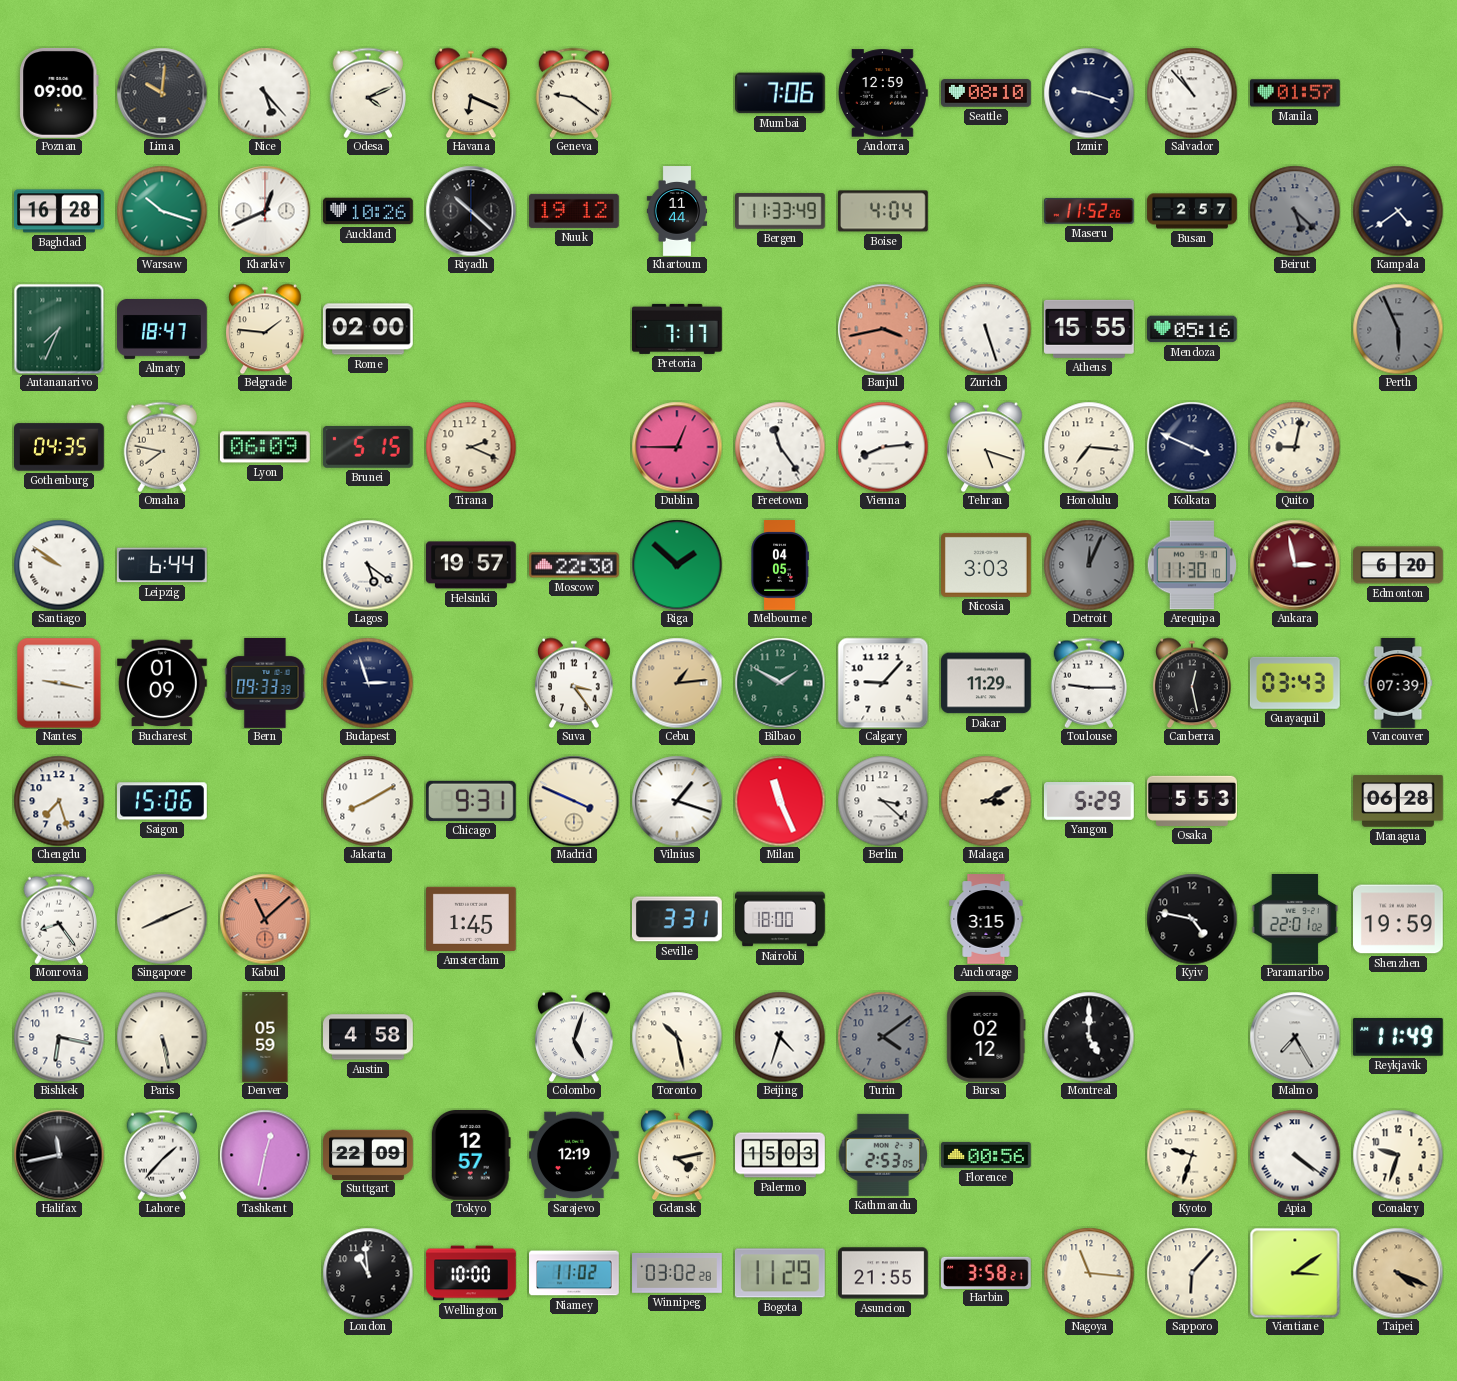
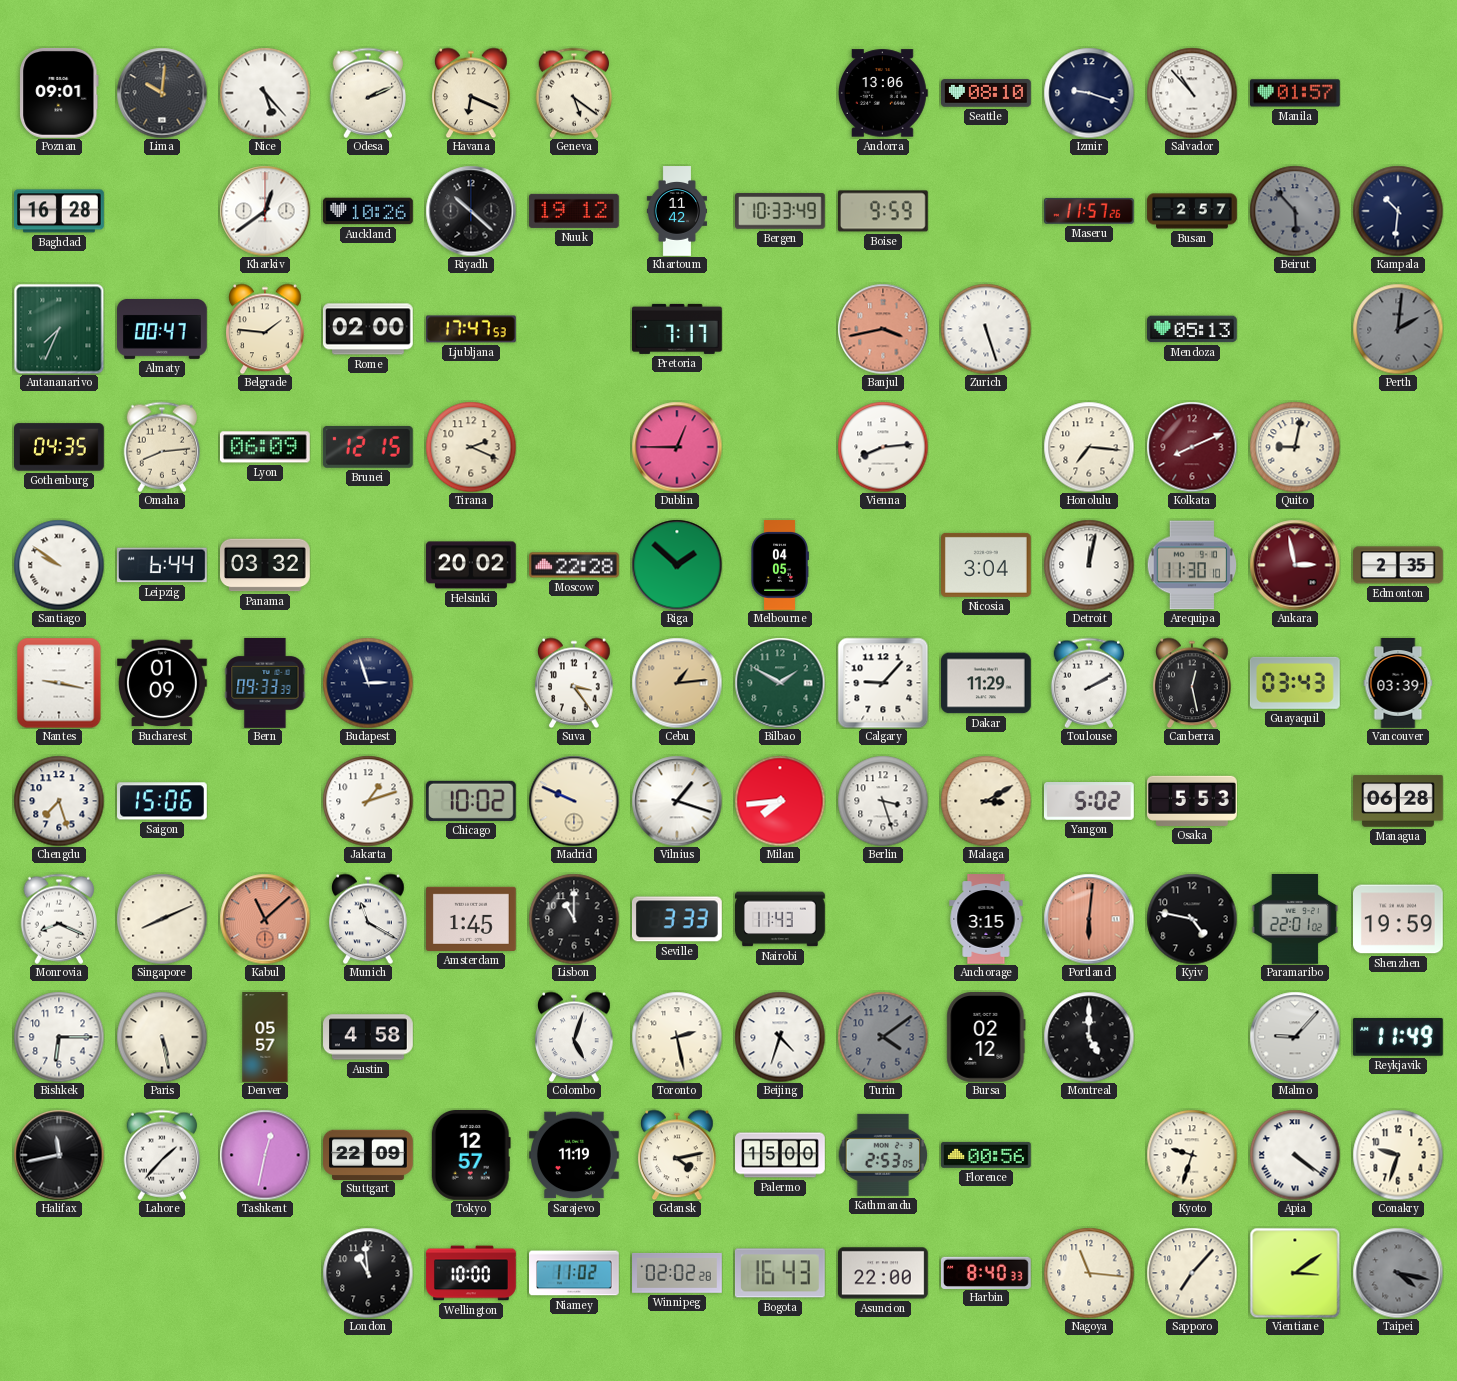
Poznan: 09:00 -> 09:01 (59, 93)
Odesa: 4:11 -> 2:11 (368, 93)
Geneva: 9:21 -> 5:21 (574, 93)
Mumbai: 7:06 -> none (781, 93)
Andorra: 12:59 -> 13:06 (883, 93)
Warsaw: 10:18 -> none (162, 211)
Kharkiv: 12:41 -> 12:39 (265, 211)
Khartoum: 11:44 -> 11:42 (677, 211)
Bergen: 11:33 -> 10:33 (781, 211)
Boise: 4:04 -> 9:59 (883, 211)
Maseru: 11:52 -> 11:57 (1089, 211)
Beirut: 5:22 -> 5:53 (1295, 211)
Kampala: 4:39 -> 10:31 (1398, 211)
Almaty: 18:47 -> 00:47 (163, 329)
Ljubljana: none -> 17:47 (472, 329)
Athens: 15:55 -> none (1089, 329)
Mendoza: 05:16 -> 05:13 (1193, 329)
Perth: 5:56 -> 2:01 (1398, 329)
Omaha: 7:47 -> 8:14 (162, 447)
Brunei: 5:15 -> 12:15 (368, 447)
Freetown: 11:24 -> none (780, 447)
Tehran: 5:18 -> none (986, 447)
Kolkata: 3:49 -> 8:11 (1192, 447)
Kolkata dial: navy -> burgundy (1192, 447)
Panama: none -> 03:32 (265, 565)
Lagos: 5:21 -> none (368, 565)
Helsinki: 19:57 -> 20:02 (472, 565)
Moscow: 22:30 -> 22:28 (575, 565)
Nicosia: 3:03 -> 3:04 (987, 565)
Detroit: 12:04 -> 12:02 (1089, 565)
Detroit dial: grey -> white (1089, 565)
Edmonton: 6:20 -> 2:35 (1399, 565)
Toulouse: 9:15 -> 2:10 (1089, 683)
Vancouver: 07:39 -> 03:39 (1398, 684)
Jakarta: 8:10 -> 1:12 (368, 801)
Chicago: 9:31 -> 10:02 (471, 801)
Madrid: 3:49 -> 9:49 (574, 801)
Milan: 11:26 -> 7:44 (780, 801)
Berlin: 3:22 -> 3:27 (883, 801)
Yangon: 5:29 -> 5:02 (1090, 802)
Monrovia: 8:24 -> 8:19 (59, 919)
Munich: none -> 11:20 (368, 919)
Lisbon: none -> 11:00 (574, 919)
Seville: 3:31 -> 3:33 (678, 919)
Nairobi: 18:00 -> 11:43 (781, 919)
Portland: none -> 6:01 (1089, 919)
Bishkek: 6:17 -> 6:15 (59, 1037)
Denver: 05:59 -> 05:57 (265, 1037)
Toronto: 10:28 -> 2:28 (677, 1037)
Malmo: 7:25 -> 9:07 (1295, 1037)
Sarajevo: 12:19 -> 11:19 (575, 1155)
Palermo: 15:03 -> 15:00 (780, 1155)
Winnipeg: 03:02 -> 02:02 (678, 1273)
Bogota: 11:29 -> 16:43 (780, 1273)
Asuncion: 21:55 -> 22:00 (884, 1273)
Harbin: 3:58 -> 8:40 (987, 1272)
Sapporo: 6:07 -> 7:07 (1192, 1273)
Taipei: 4:19 -> 4:17 (1398, 1273)
Taipei dial: champagne -> grey (1398, 1273)
